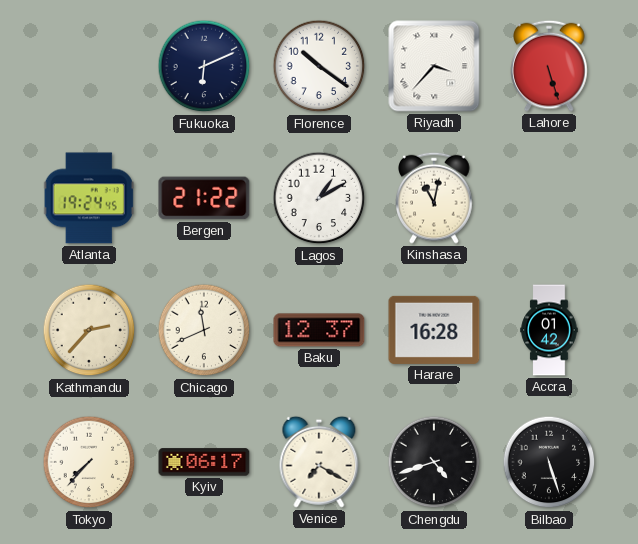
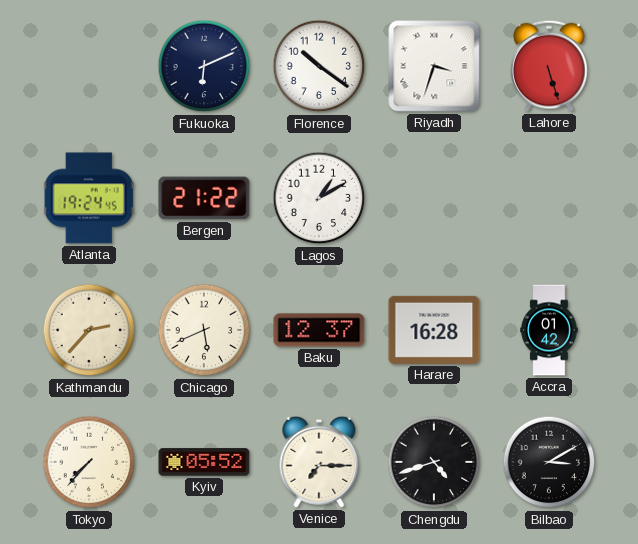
Riyadh: 3:37 -> 3:33 (434, 66)
Kinshasa: 11:02 -> none (434, 198)
Chicago: 11:41 -> 5:41 (204, 330)
Kyiv: 06:17 -> 05:52 (204, 462)
Venice: 7:20 -> 7:15 (319, 462)
Bilbao: 5:27 -> 3:10 (549, 462)
